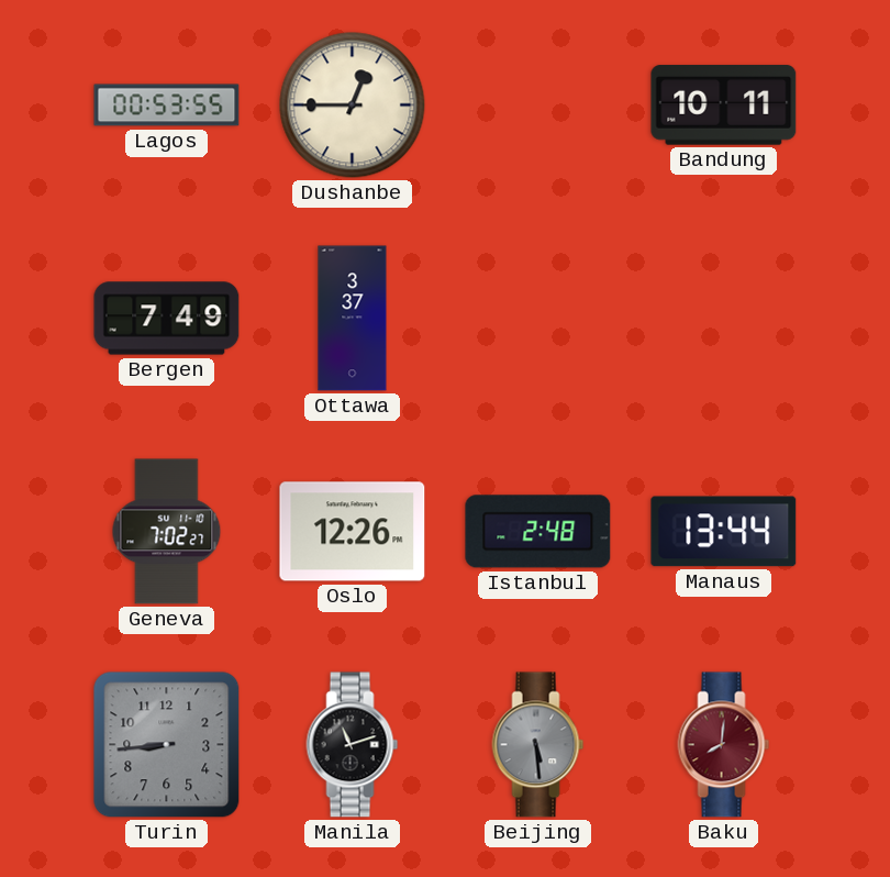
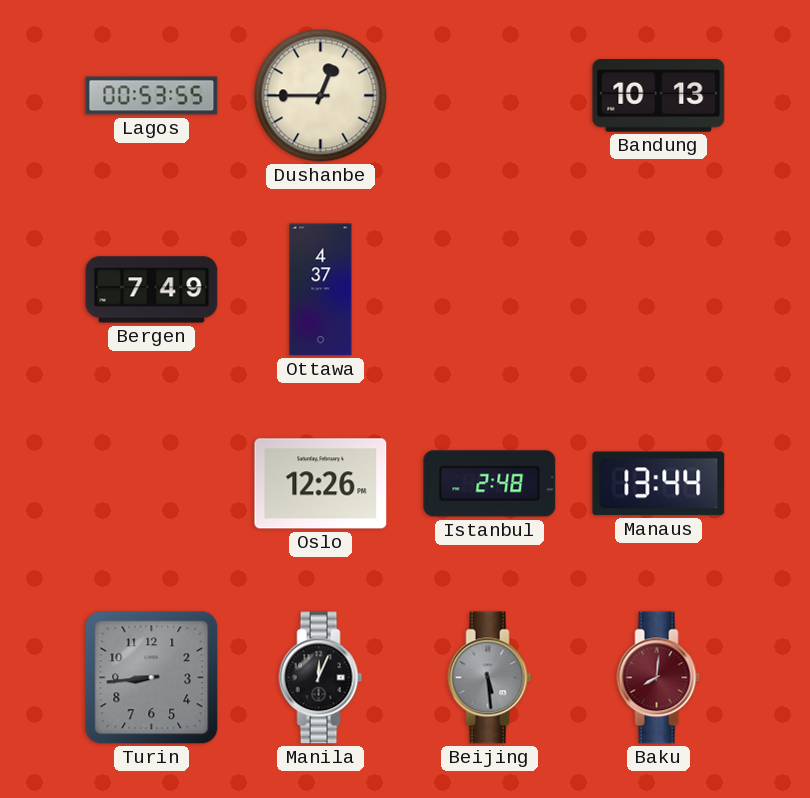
Bandung: 10:11 -> 10:13 (659, 96)
Ottawa: 3:37 -> 4:37 (321, 290)
Geneva: 7:02 -> none (167, 532)
Manila: 11:12 -> 12:04 (321, 678)
